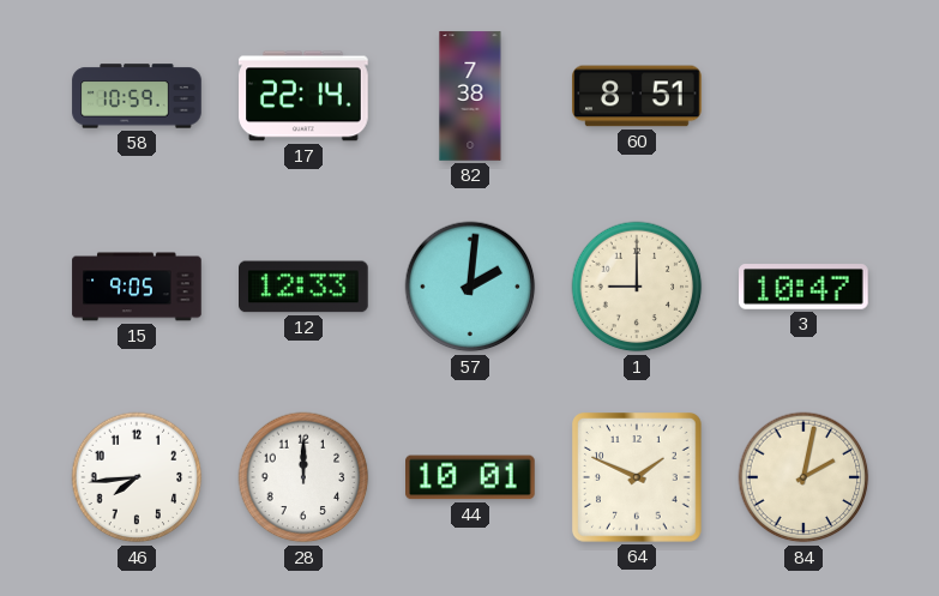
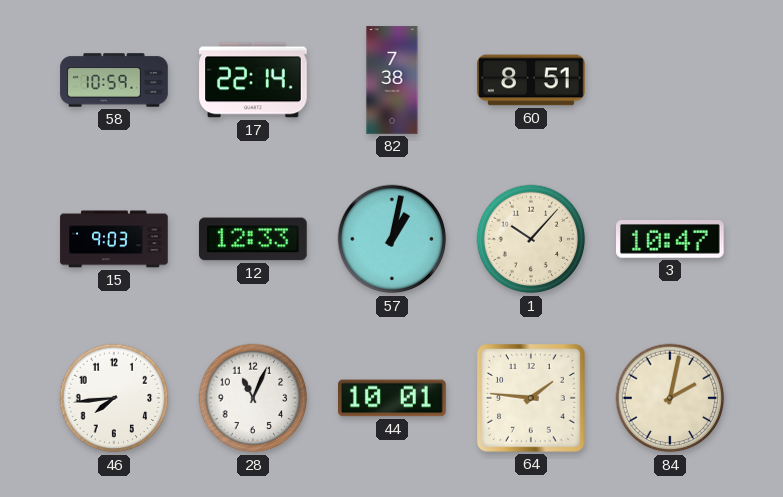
15: 9:05 -> 9:03 (114, 239)
57: 2:01 -> 1:02 (392, 239)
1: 9:00 -> 10:07 (531, 239)
28: 12:00 -> 11:04 (253, 398)
64: 1:49 -> 1:46 (532, 399)
